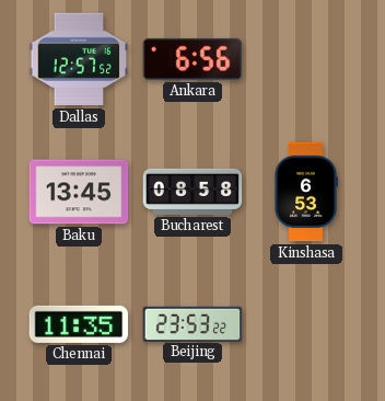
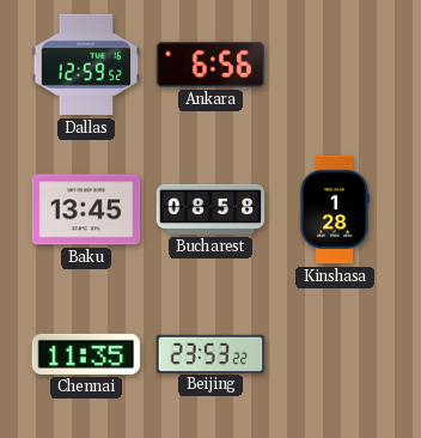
Dallas: 12:57 -> 12:59 (86, 65)
Kinshasa: 6:53 -> 1:28 (335, 209)
